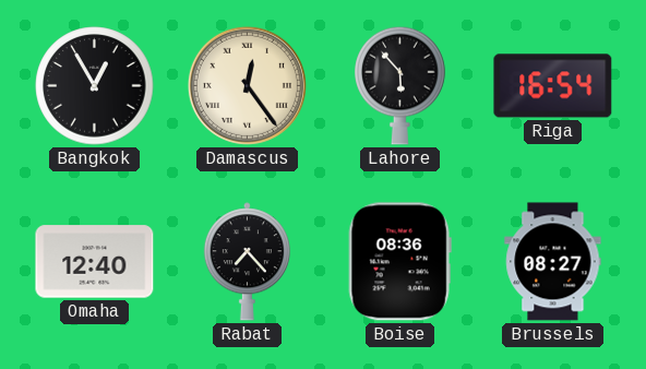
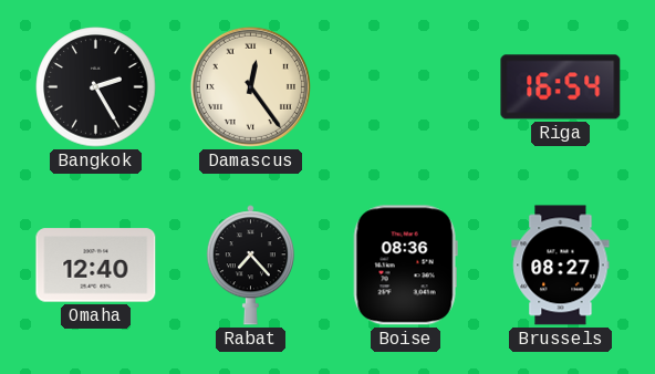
Bangkok: 12:55 -> 2:25 (96, 87)
Lahore: 5:53 -> none (400, 85)
